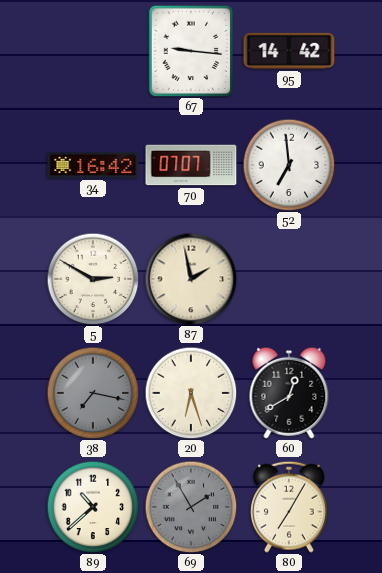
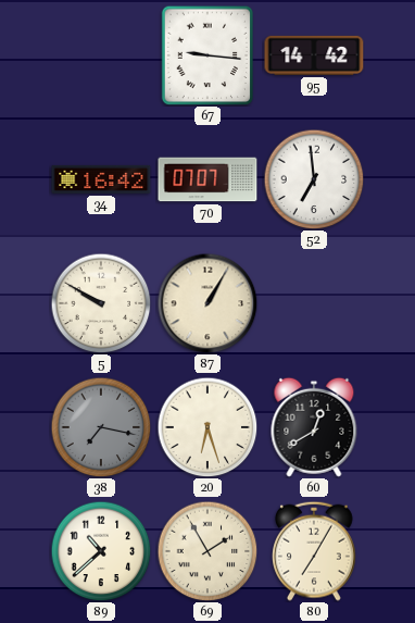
5: 2:50 -> 9:50 (101, 303)
87: 1:58 -> 1:05 (207, 303)
69 dial: grey -> cream (207, 551)
